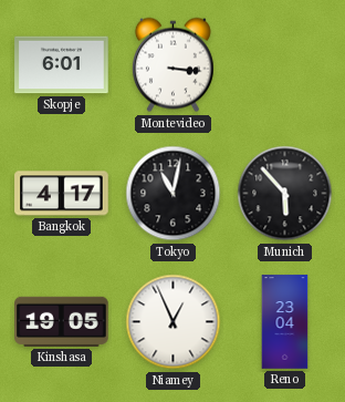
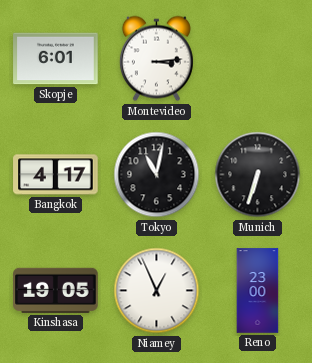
Montevideo: 3:16 -> 3:14 (156, 59)
Munich: 5:53 -> 6:33 (258, 175)
Reno: 23:04 -> 23:00 (258, 291)
